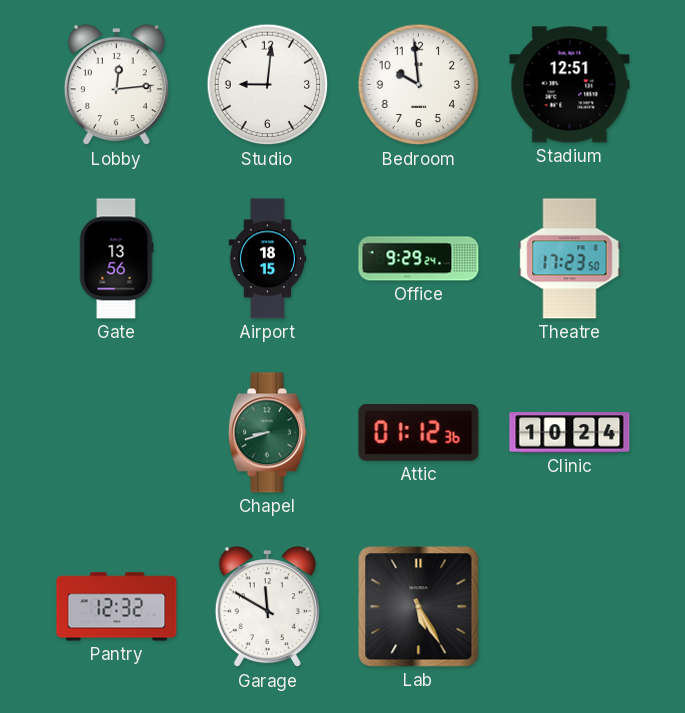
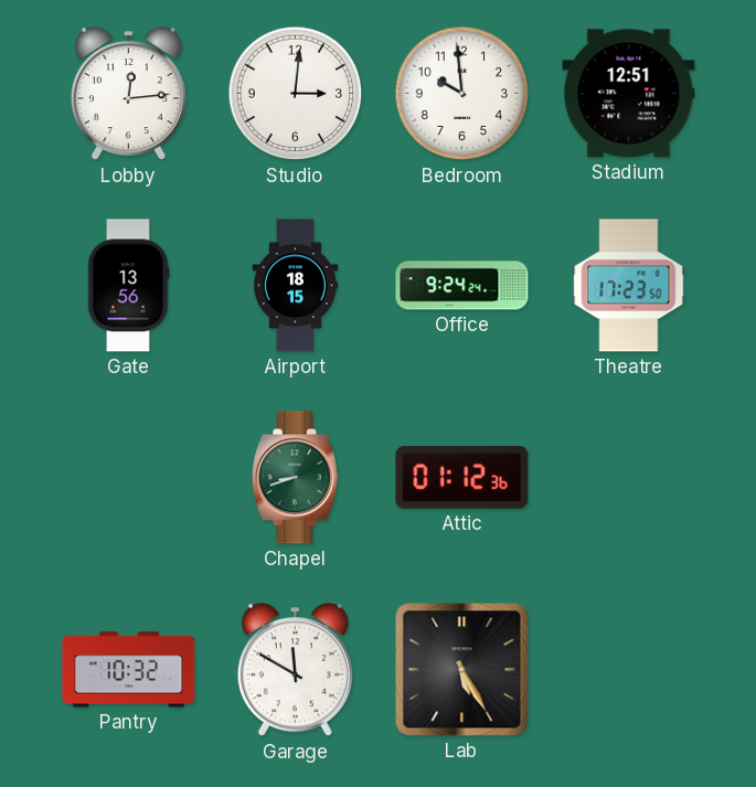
Studio: 9:01 -> 3:01 (296, 94)
Office: 9:29 -> 9:24 (462, 286)
Clinic: 10:24 -> none (570, 433)
Pantry: 12:32 -> 10:32 (129, 670)
